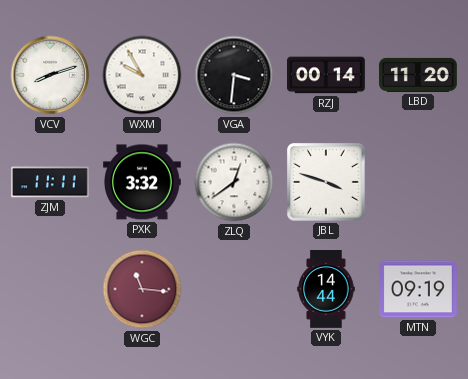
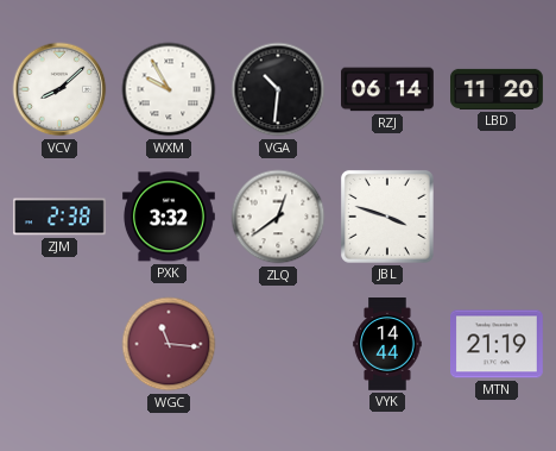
VCV: 8:12 -> 8:08 (59, 89)
VGA: 3:31 -> 10:31 (278, 89)
RZJ: 00:14 -> 06:14 (388, 89)
ZJM: 11:11 -> 2:38 (61, 217)
MTN: 09:19 -> 21:19 (498, 344)
